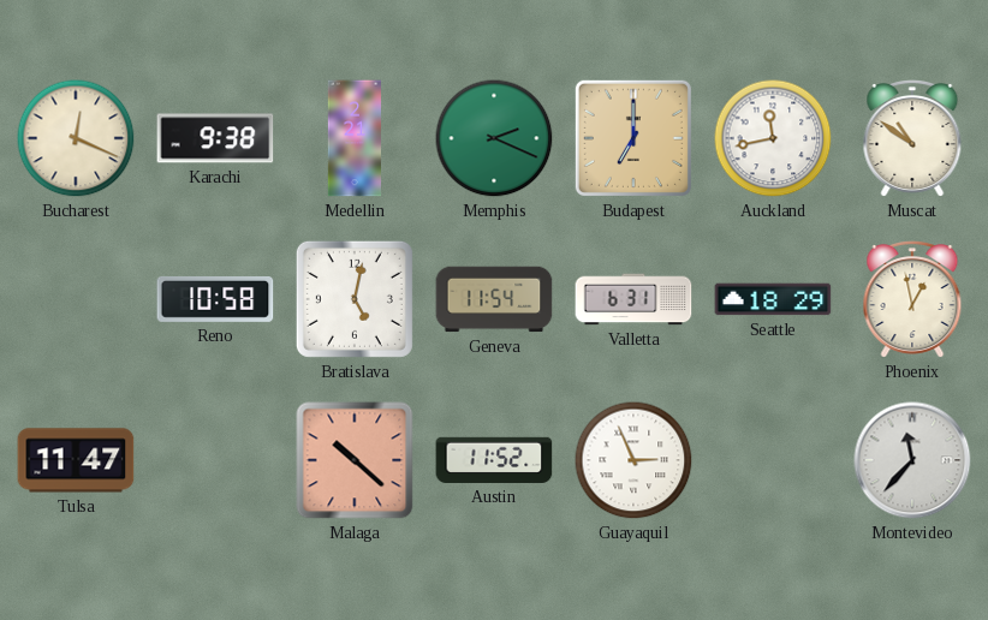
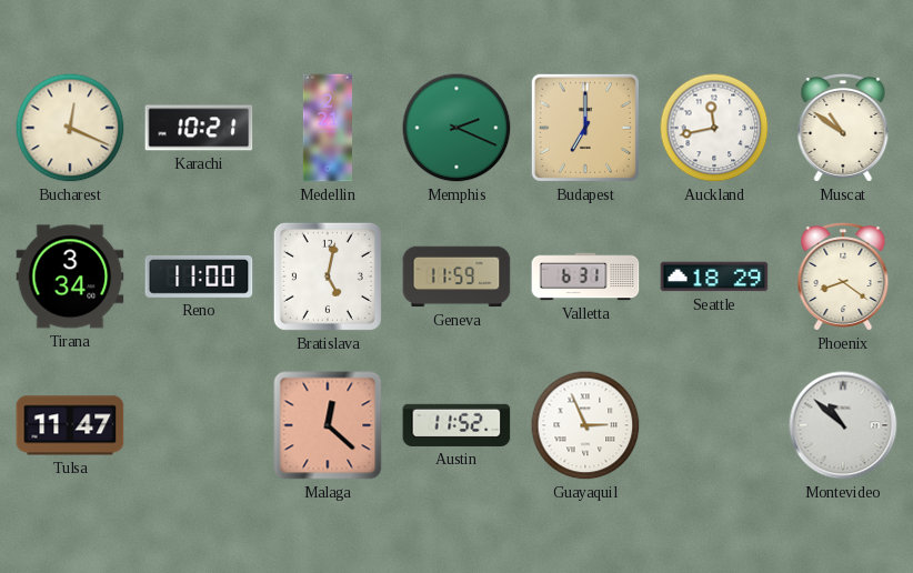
Karachi: 9:38 -> 10:21 (199, 128)
Tirana: none -> 3:34 (70, 277)
Reno: 10:58 -> 11:00 (199, 277)
Geneva: 11:54 -> 11:59 (456, 277)
Phoenix: 12:58 -> 8:21 (843, 278)
Malaga: 10:22 -> 12:22 (328, 425)
Montevideo: 11:37 -> 10:52 (843, 425)
